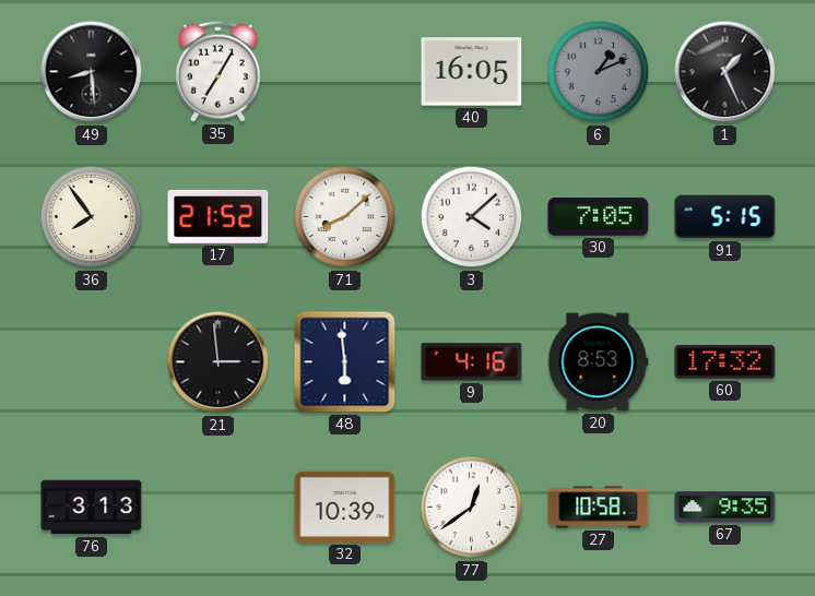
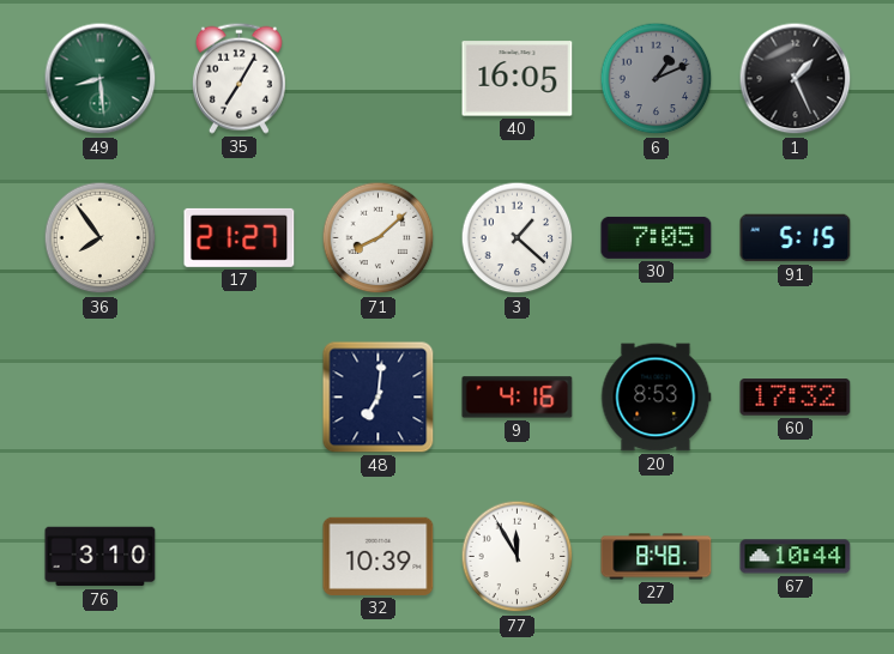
49 dial: black -> green (101, 79)
17: 21:52 -> 21:27 (240, 237)
3: 4:08 -> 1:22 (518, 238)
21: 2:59 -> none (218, 362)
48: 5:59 -> 7:01 (379, 398)
76: 3:13 -> 3:10 (101, 557)
77: 12:39 -> 11:55 (518, 557)
27: 10:58 -> 8:48 (657, 557)
67: 9:35 -> 10:44 (796, 557)
